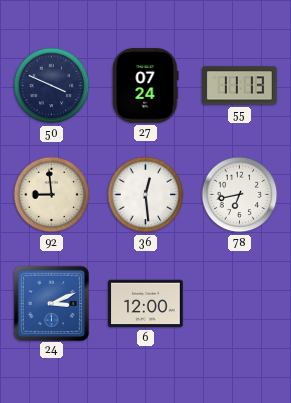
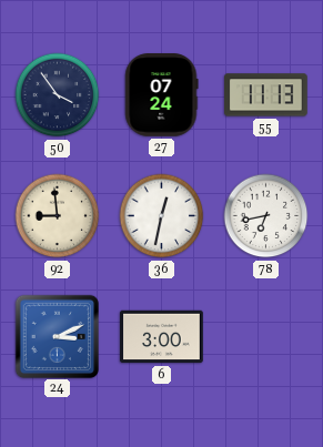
50: 3:49 -> 3:54 (58, 95)
36: 12:29 -> 12:32 (162, 216)
6: 12:00 -> 3:00 (162, 337)
